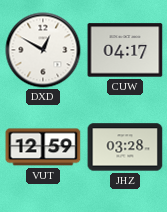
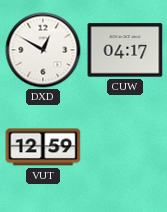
JHZ: 03:28 -> none (125, 147)
